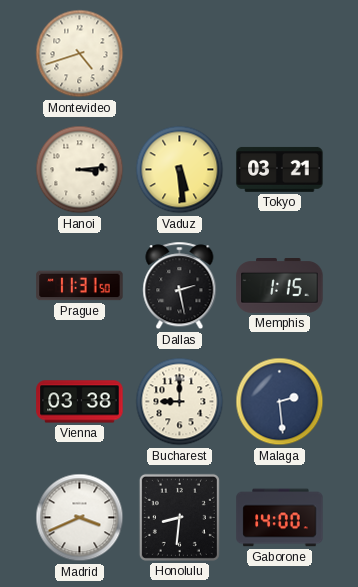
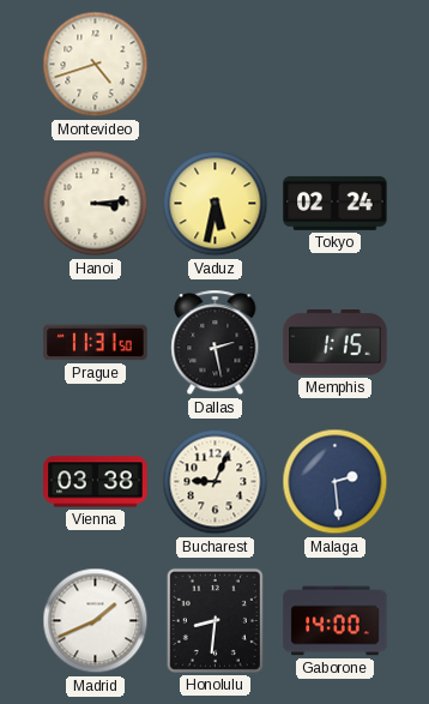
Vaduz: 5:29 -> 5:32 (216, 204)
Tokyo: 03:21 -> 02:24 (336, 203)
Bucharest: 9:00 -> 9:04 (216, 482)
Madrid: 3:41 -> 1:41 (96, 621)
